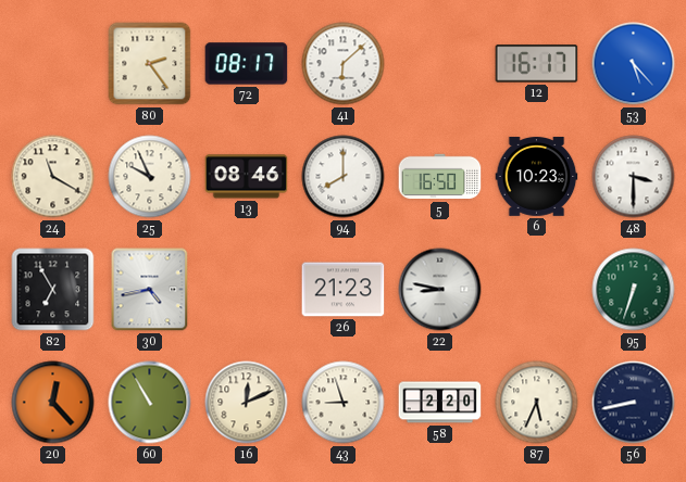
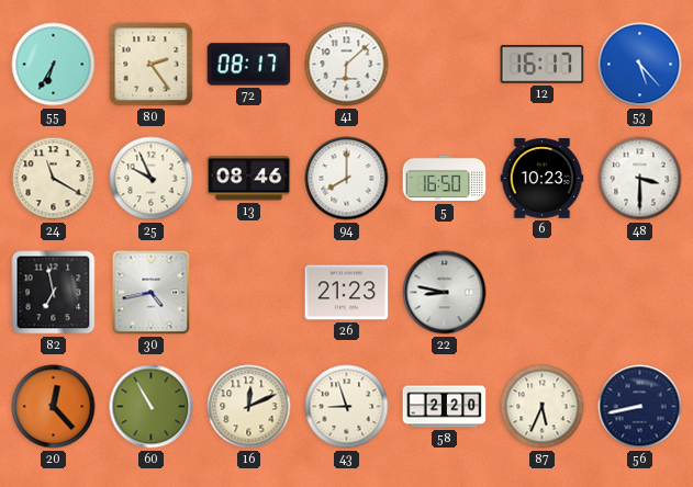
55: none -> 6:35 (54, 65)
82: 6:55 -> 6:58 (54, 293)
95: 6:33 -> none (634, 290)
